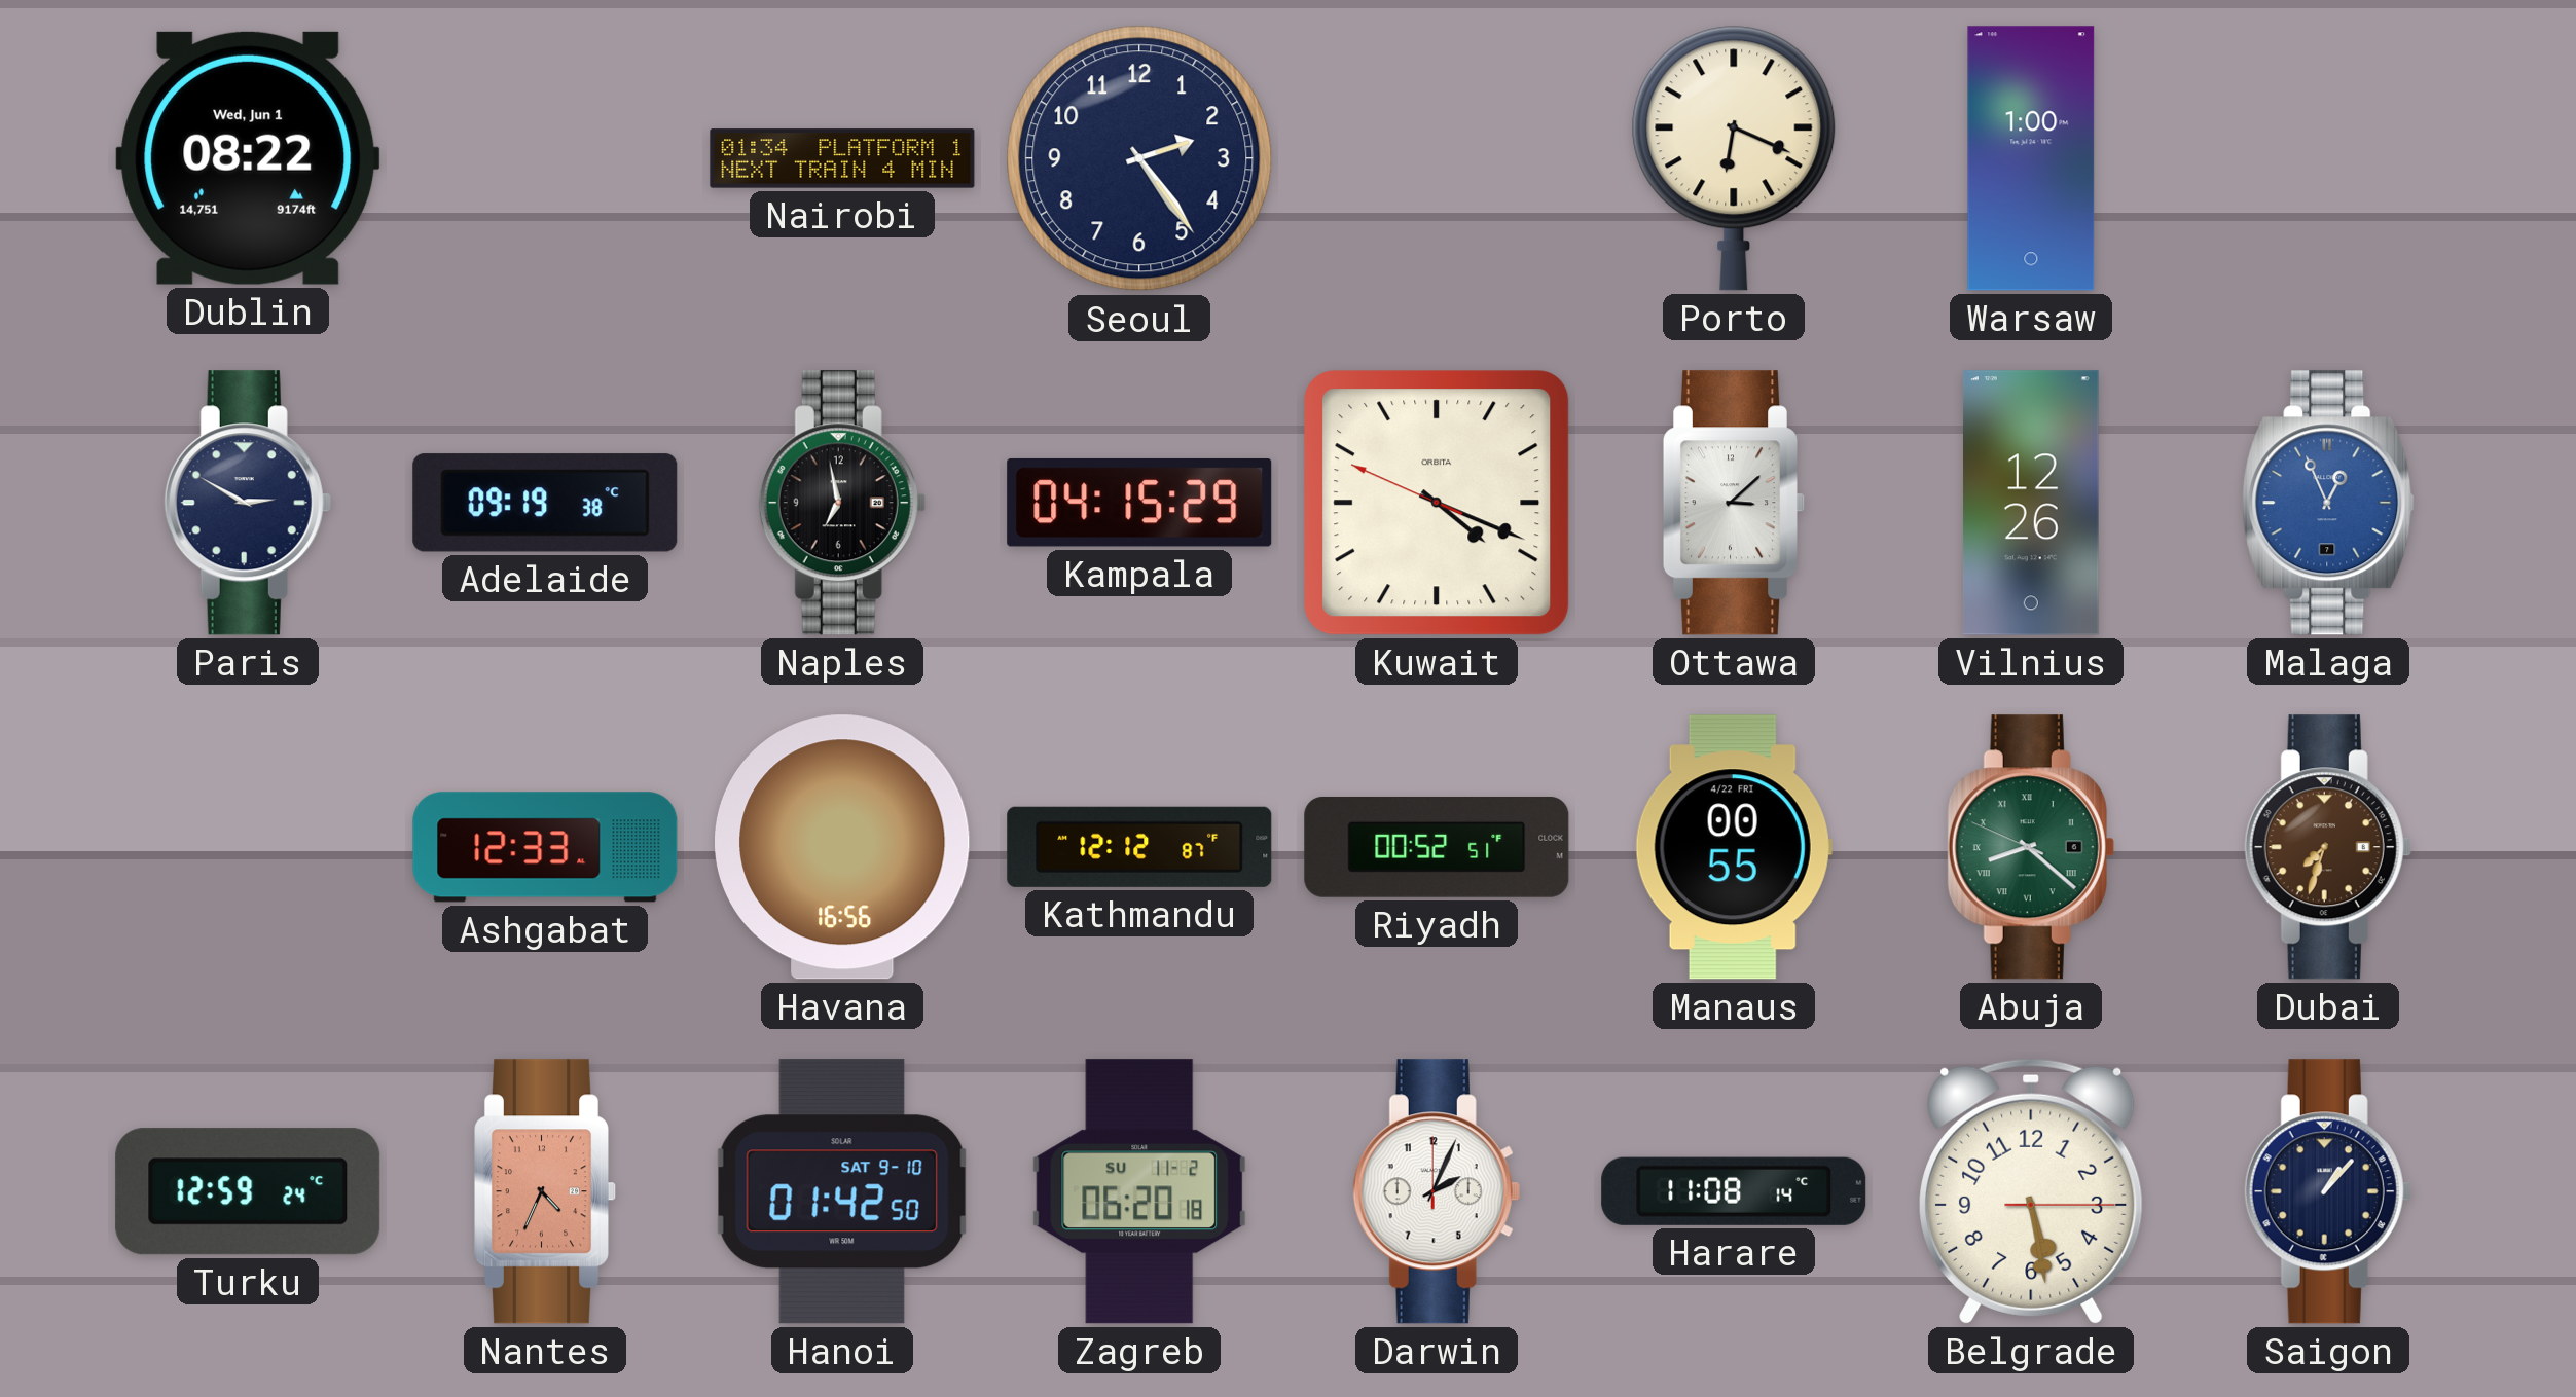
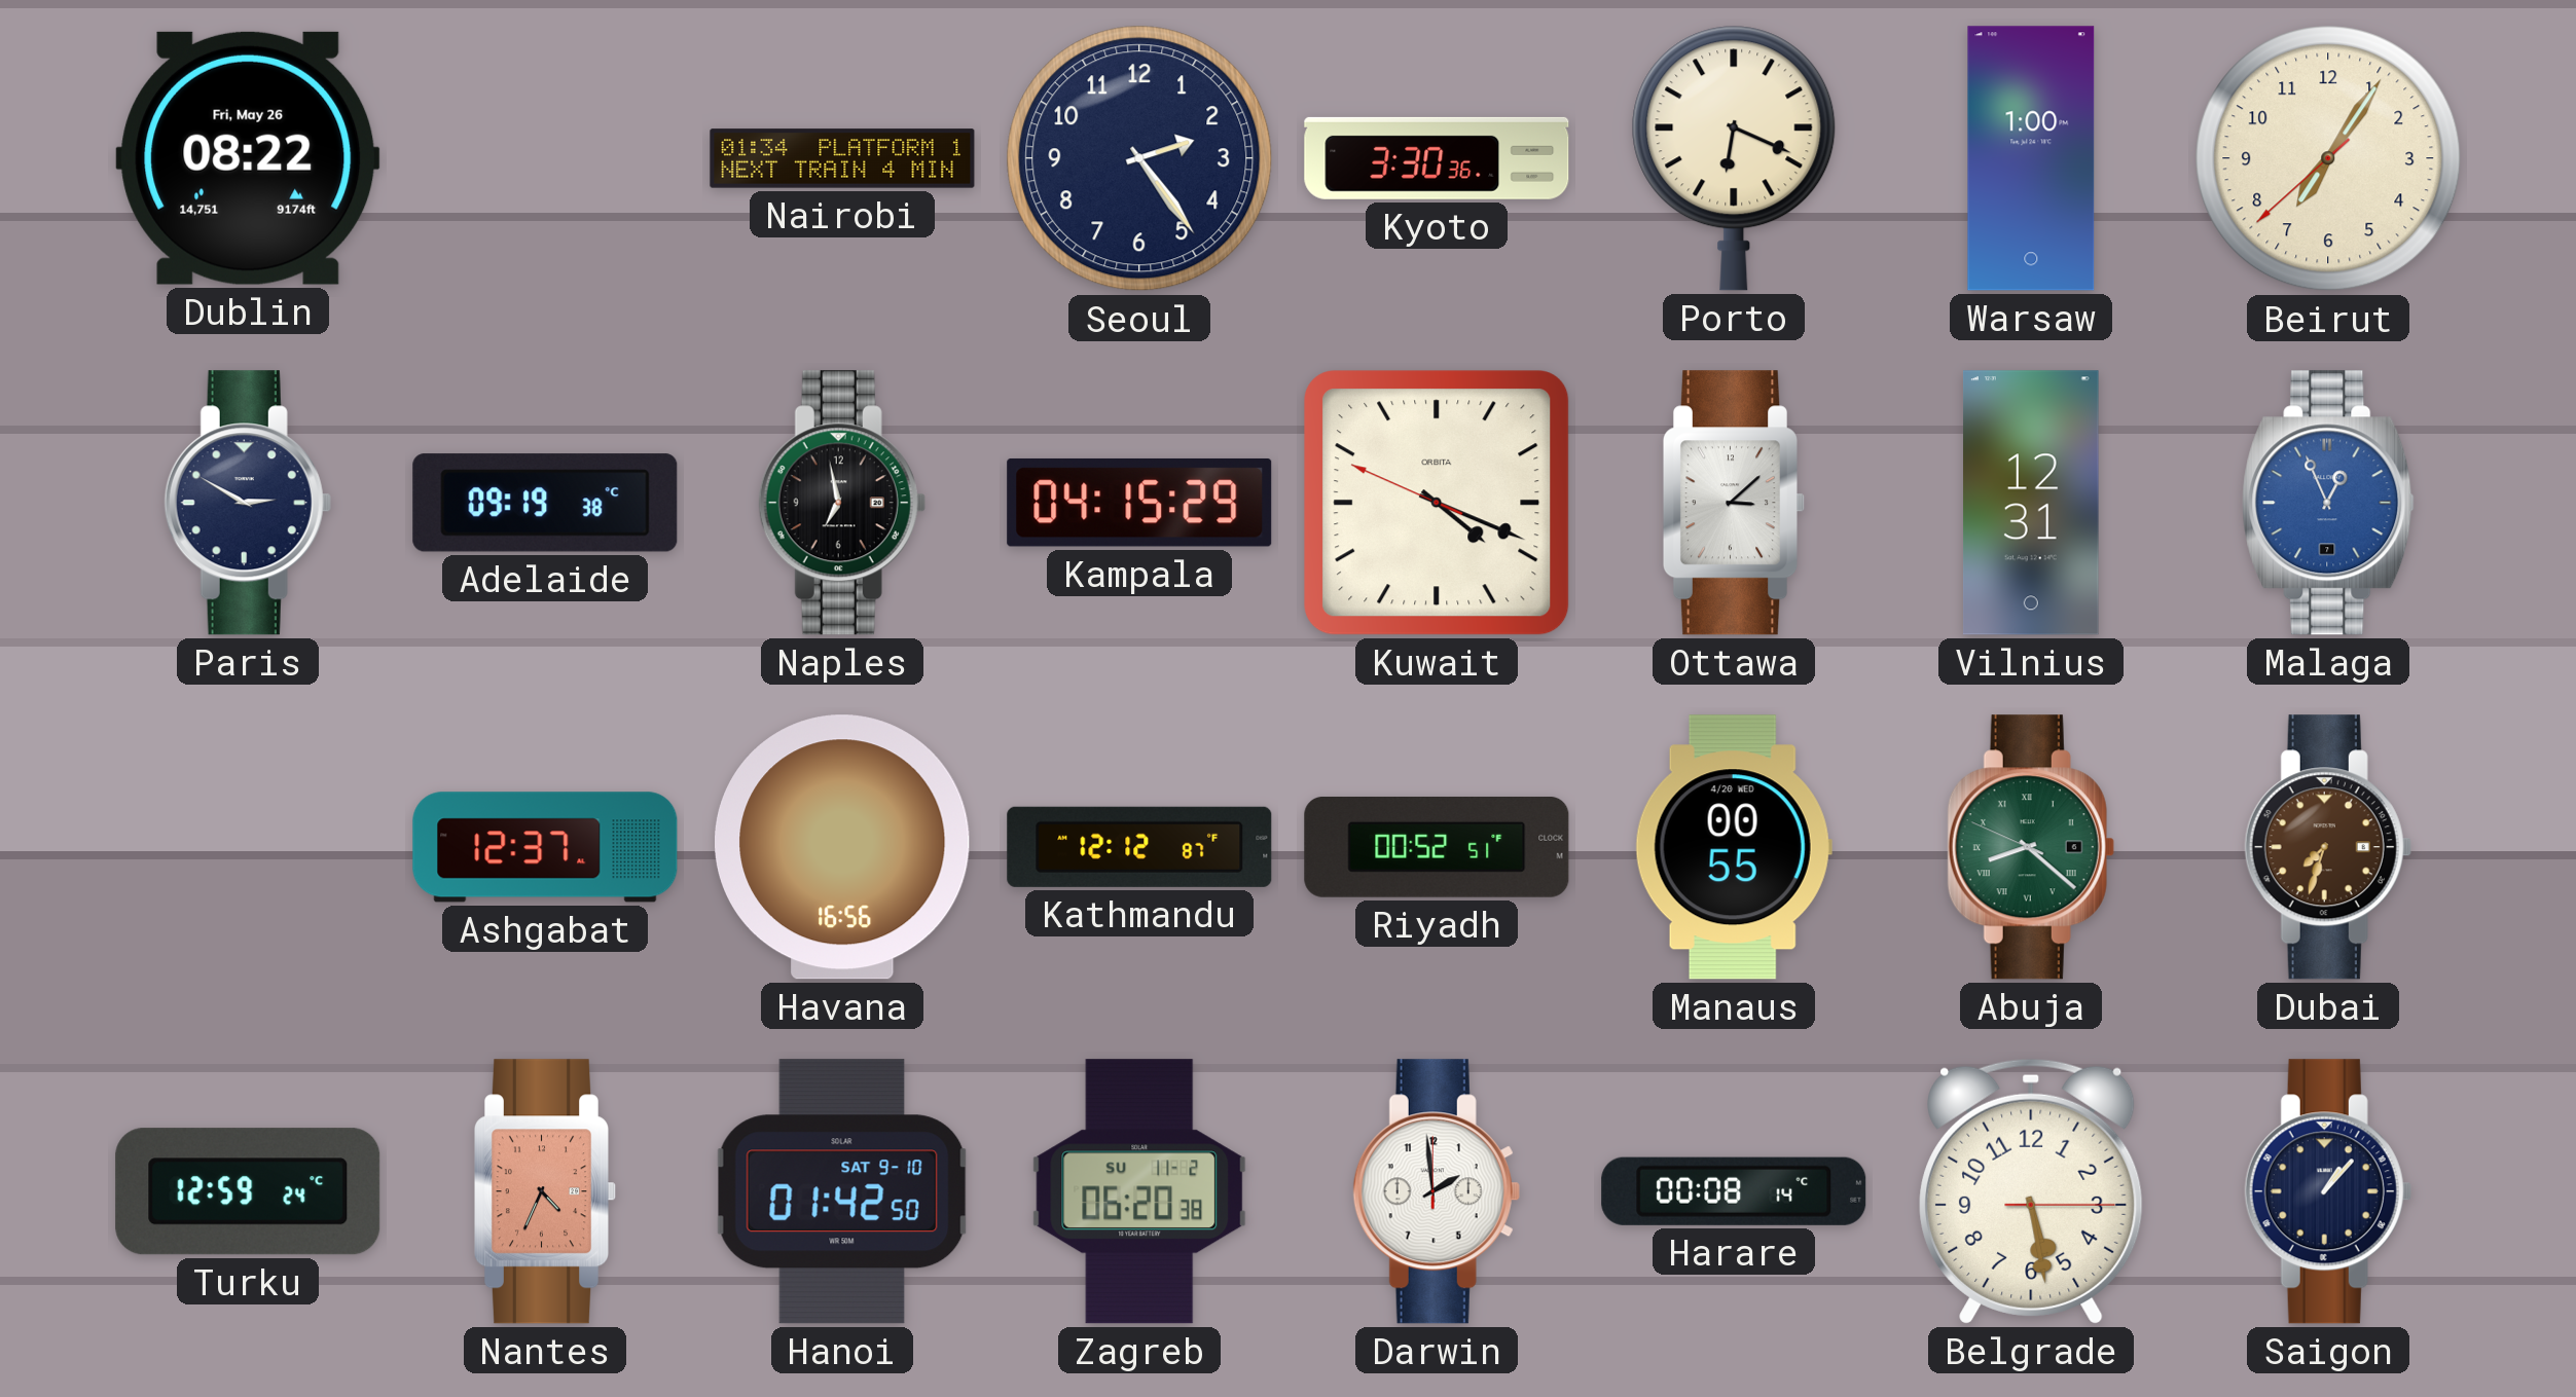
Dublin date: Wed, Jun 1 -> Fri, May 26 (248, 158)
Kyoto: none -> 3:30 (1437, 158)
Beirut: none -> 7:05 (2328, 158)
Vilnius: 12:26 -> 12:31 (2032, 503)
Ashgabat: 12:33 -> 12:37 (545, 847)
Manaus date: 4/22 FRI -> 4/20 WED (1734, 847)
Zagreb: 06:20:18 -> 06:20:38 (1139, 1191)
Darwin: 2:04 -> 1:59 (1437, 1191)
Harare: 11:08 -> 00:08 (1734, 1191)
